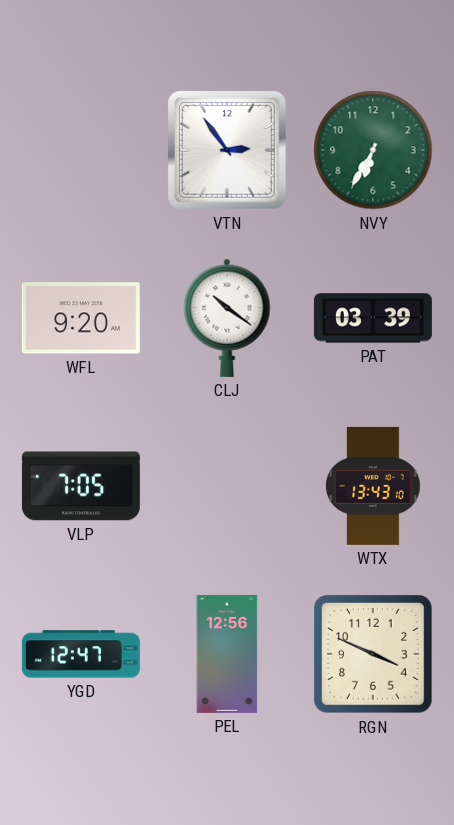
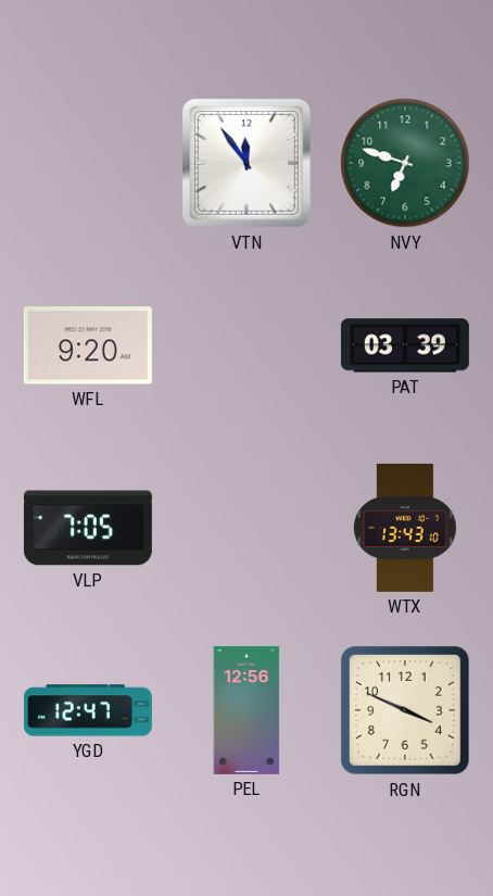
VTN: 2:54 -> 11:54 (246, 163)
NVY: 6:35 -> 6:48 (405, 163)
CLJ: 10:21 -> none (227, 318)
